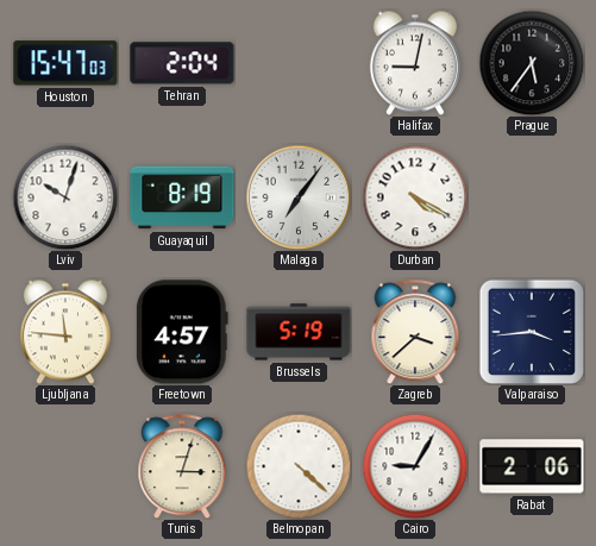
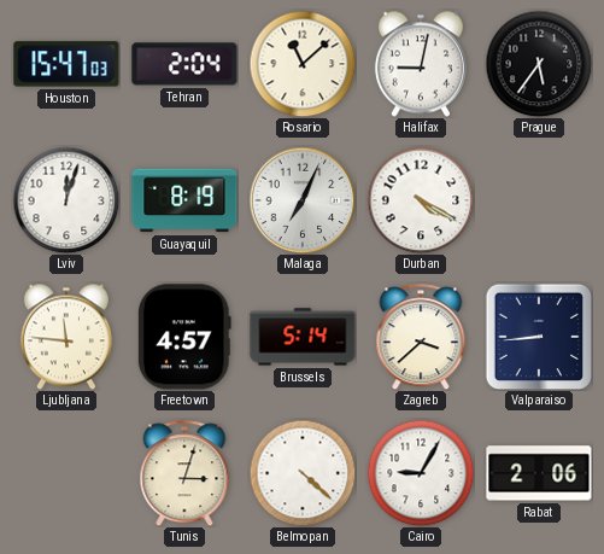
Rosario: none -> 11:08 (303, 64)
Lviv: 10:03 -> 12:03 (66, 200)
Malaga: 7:06 -> 7:04 (303, 200)
Brussels: 5:19 -> 5:14 (303, 337)
Valparaiso: 3:44 -> 8:44 (539, 337)
